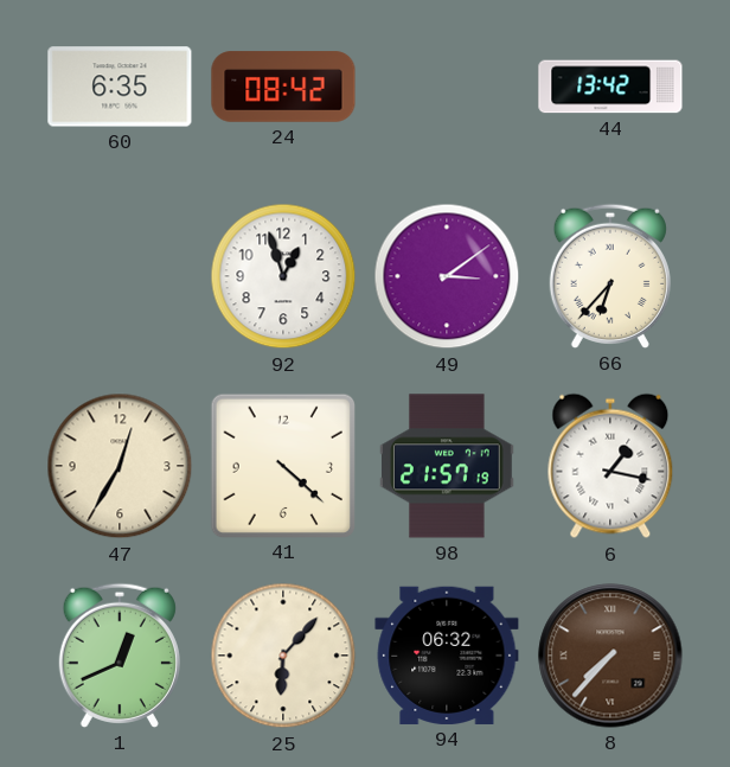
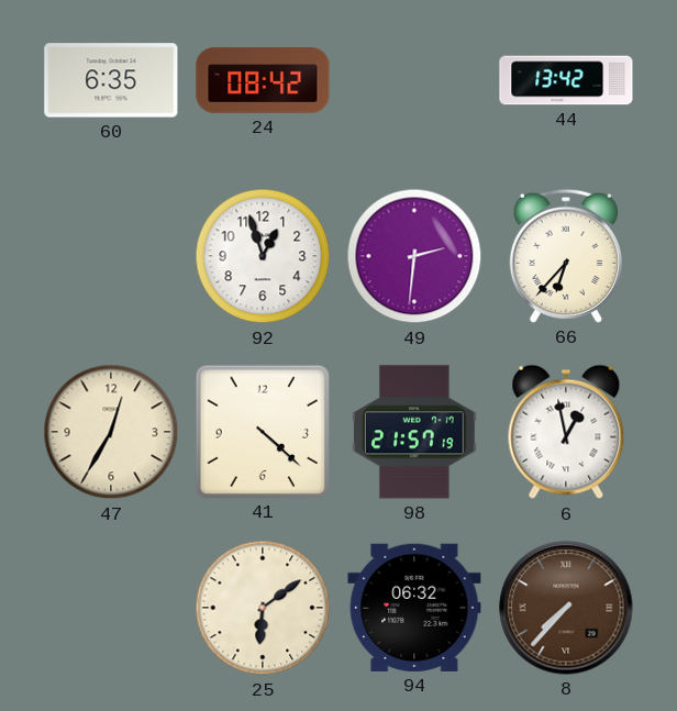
49: 3:09 -> 2:31 (414, 256)
6: 1:17 -> 12:58 (566, 432)
1: 12:41 -> none (120, 656)
25: 6:07 -> 6:09 (263, 608)
